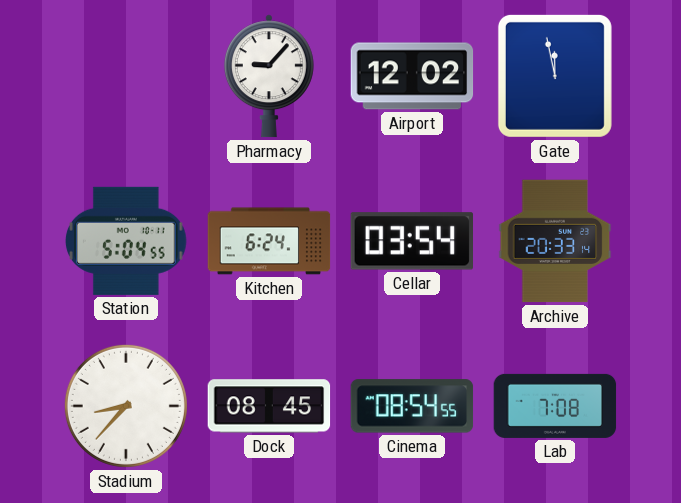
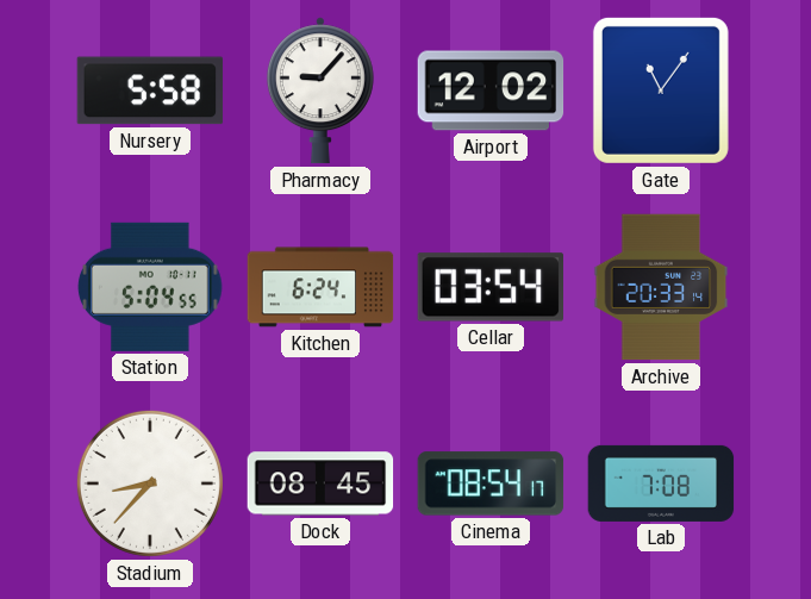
Nursery: none -> 5:58 (150, 91)
Gate: 11:58 -> 11:06 (661, 91)
Cinema: 08:54:55 -> 08:54:17 (491, 483)
